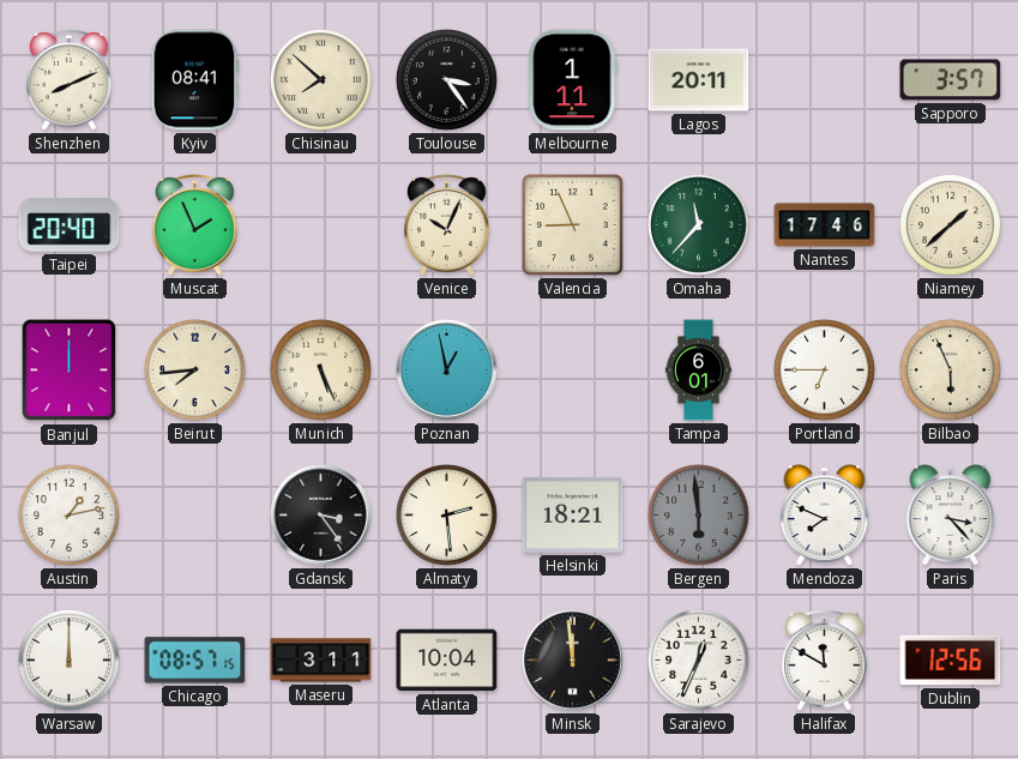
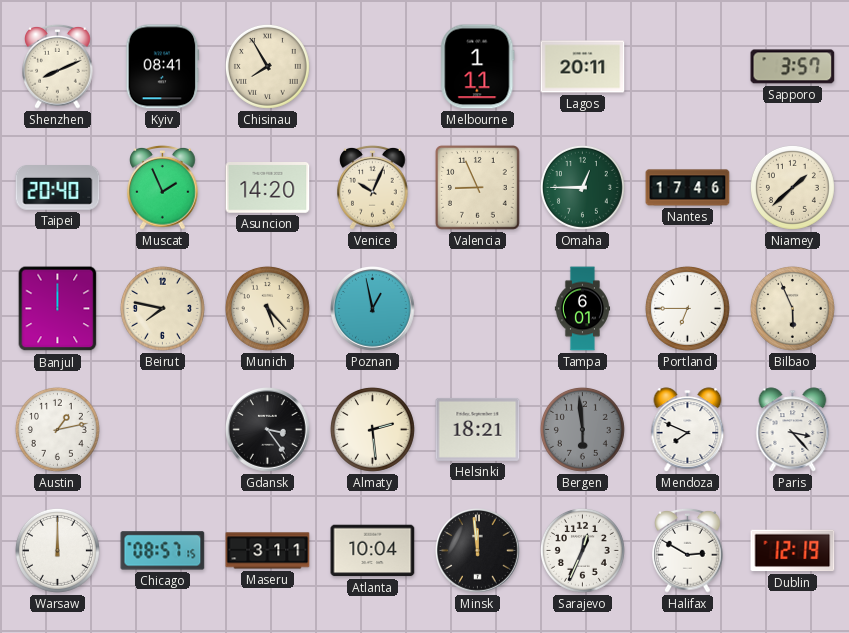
Chisinau: 7:52 -> 7:55 (267, 66)
Toulouse: 3:24 -> none (446, 79)
Asuncion: none -> 14:20 (268, 188)
Omaha: 11:37 -> 12:45 (582, 187)
Beirut: 7:44 -> 7:47 (162, 308)
Munich: 5:26 -> 5:23 (267, 308)
Halifax: 11:50 -> 2:50 (688, 550)
Dublin: 12:56 -> 12:19 (793, 551)
